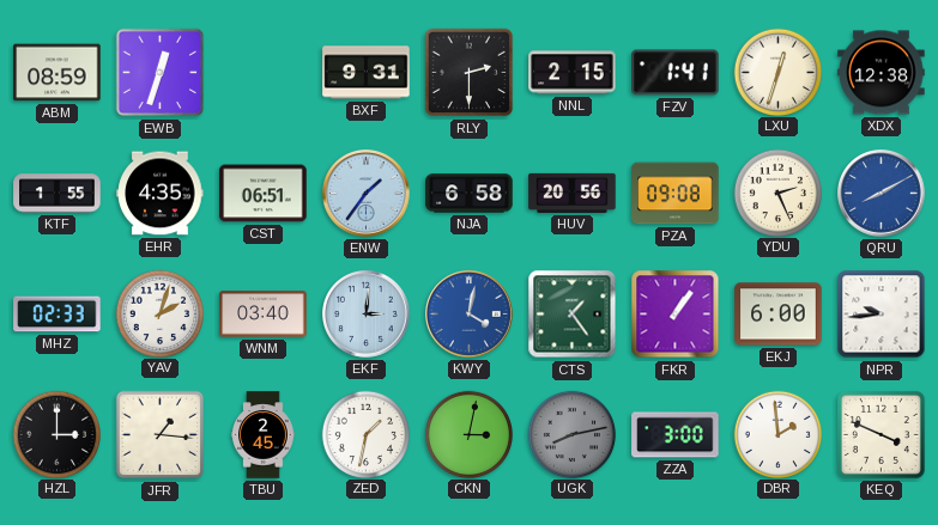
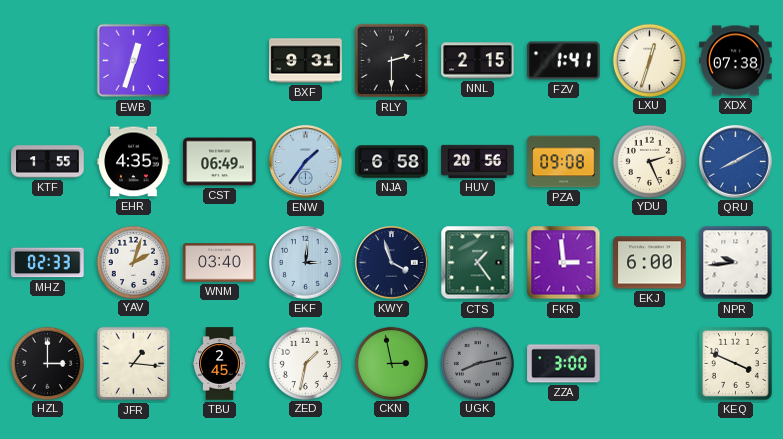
ABM: 08:59 -> none (58, 73)
XDX: 12:38 -> 07:38 (736, 61)
CST: 06:51 -> 06:49 (220, 162)
KWY: 4:02 -> 3:57 (392, 263)
KWY dial: blue -> navy (392, 263)
FKR: 1:06 -> 2:59 (564, 263)
CKN: 3:02 -> 2:58 (391, 363)
DBR: 1:59 -> none (777, 434)
